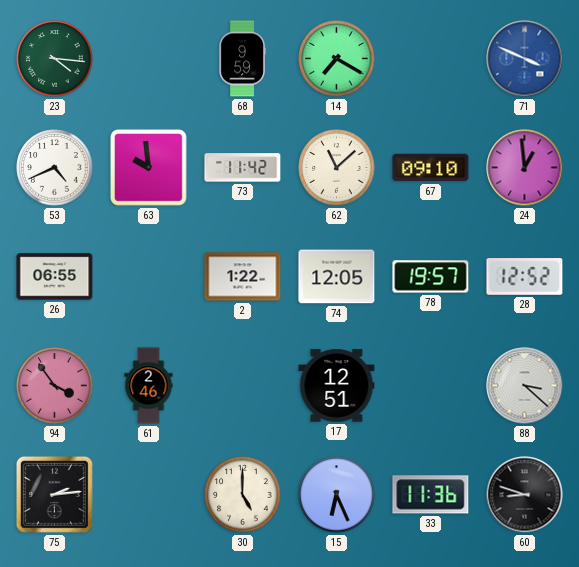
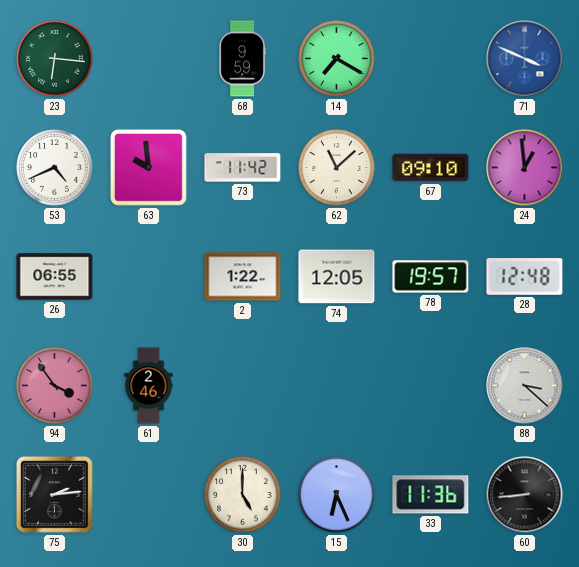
23: 4:16 -> 6:16 (55, 59)
28: 12:52 -> 12:48 (525, 277)
17: 12:51 -> none (337, 386)
60: 8:48 -> 8:44 (525, 495)
